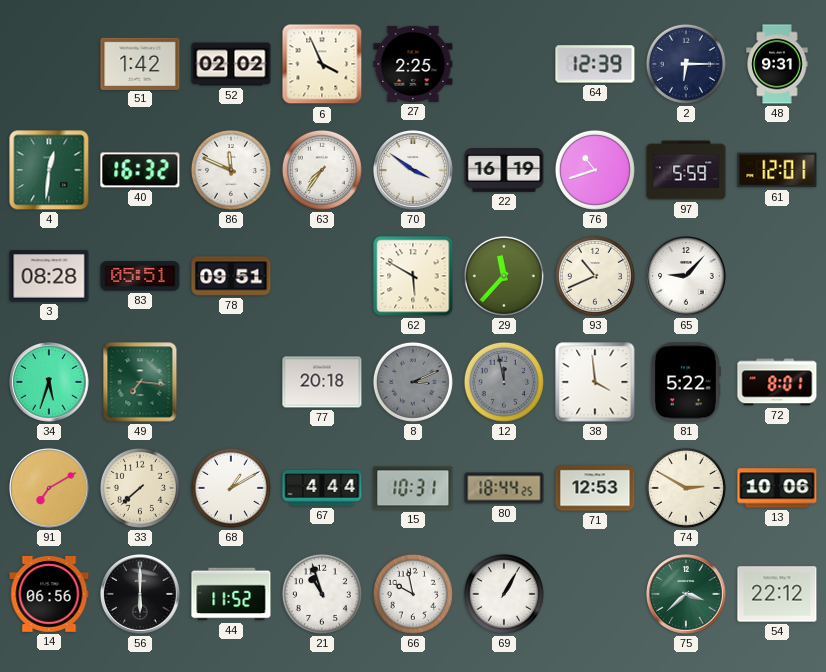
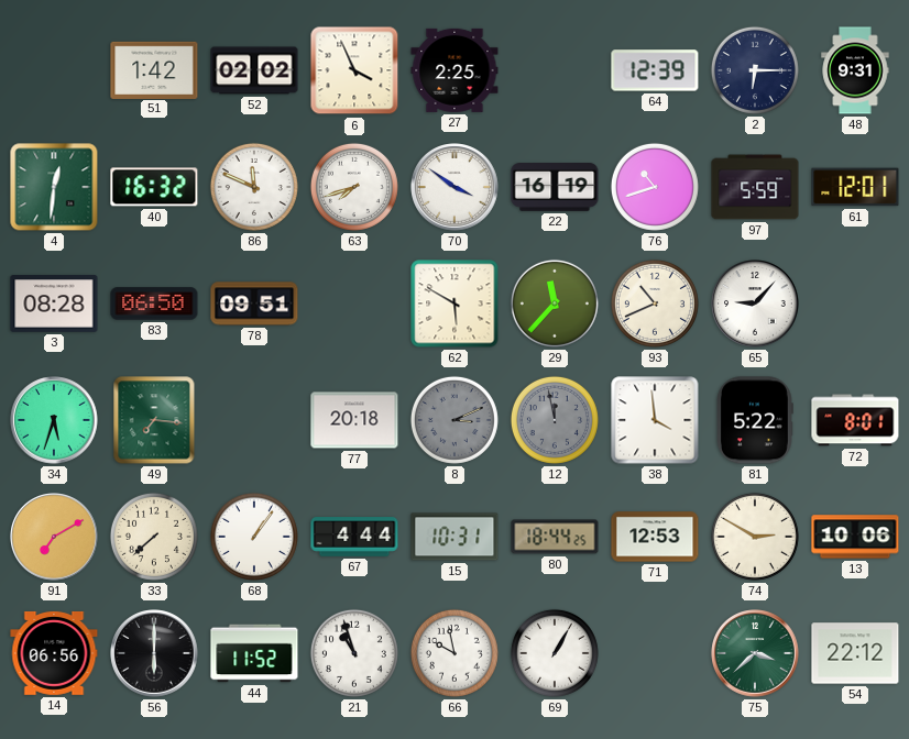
63: 7:36 -> 7:42 (354, 187)
83: 05:51 -> 06:50 (154, 304)
68: 1:10 -> 1:06 (254, 537)
